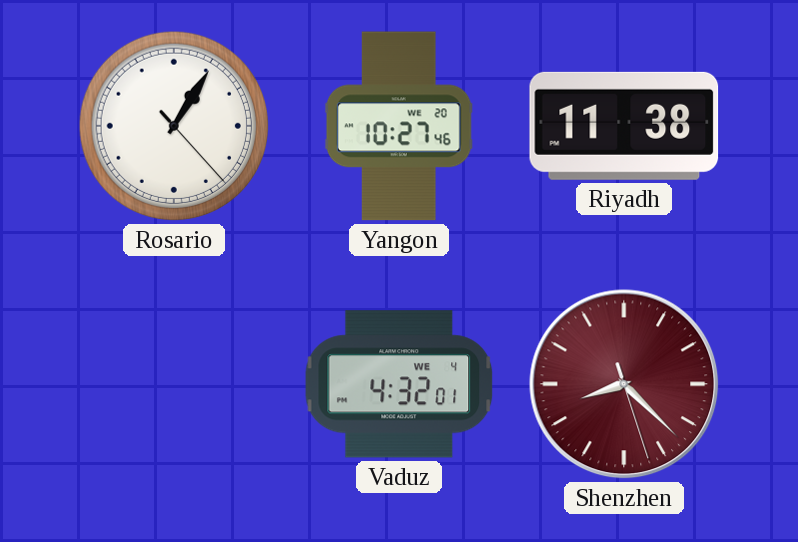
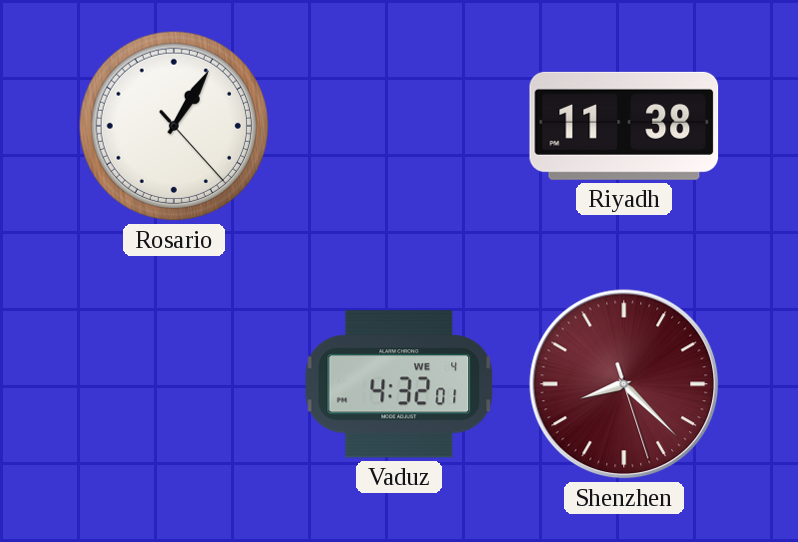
Yangon: 10:27 -> none (399, 126)
